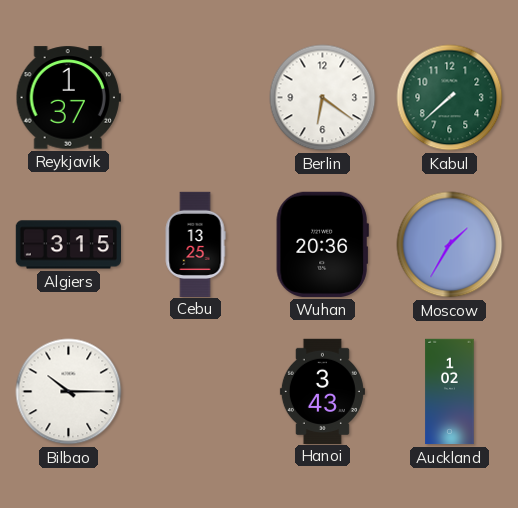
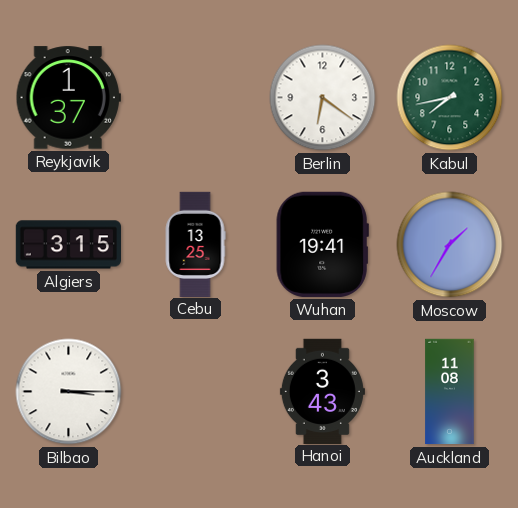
Kabul: 7:38 -> 7:43 (450, 98)
Wuhan: 20:36 -> 19:41 (322, 244)
Bilbao: 10:15 -> 3:15 (69, 392)
Auckland: 1:02 -> 11:08 (450, 392)
